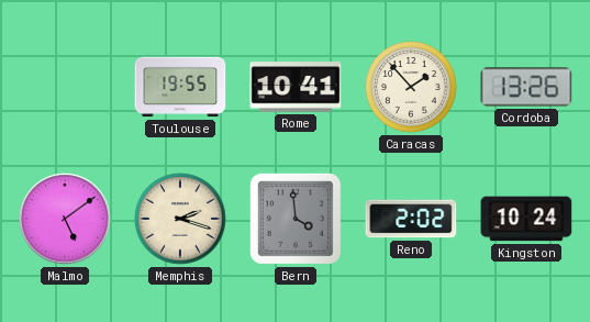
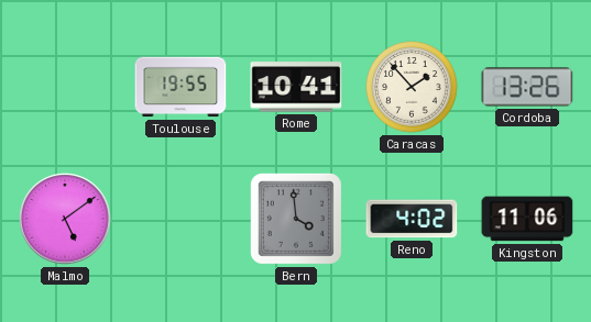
Memphis: 2:18 -> none (180, 219)
Reno: 2:02 -> 4:02 (412, 219)
Kingston: 10:24 -> 11:06 (527, 219)
